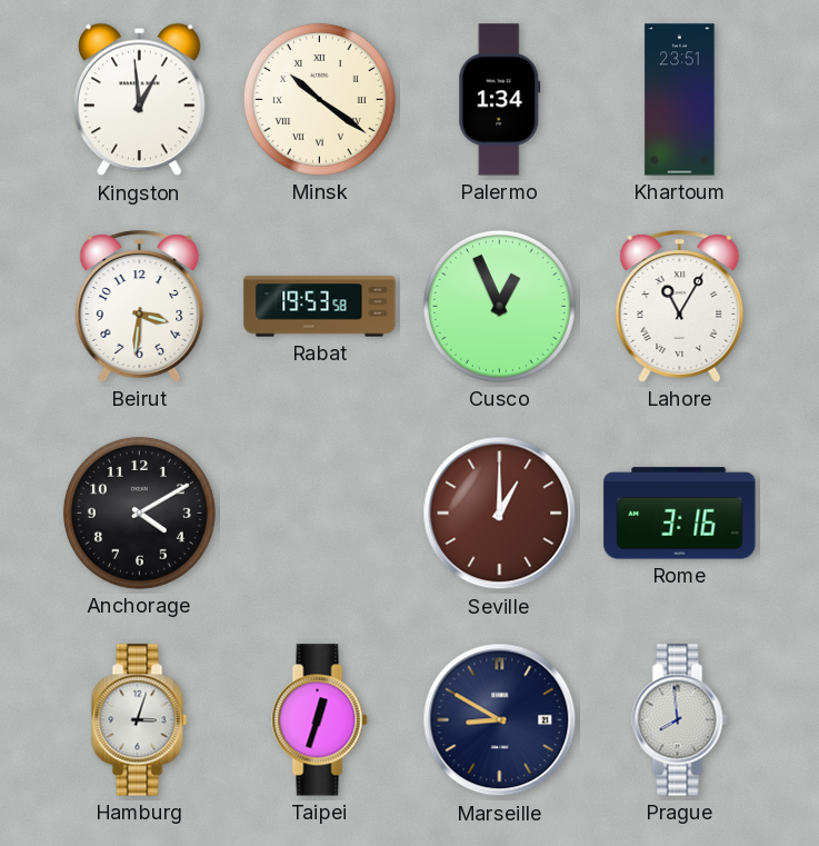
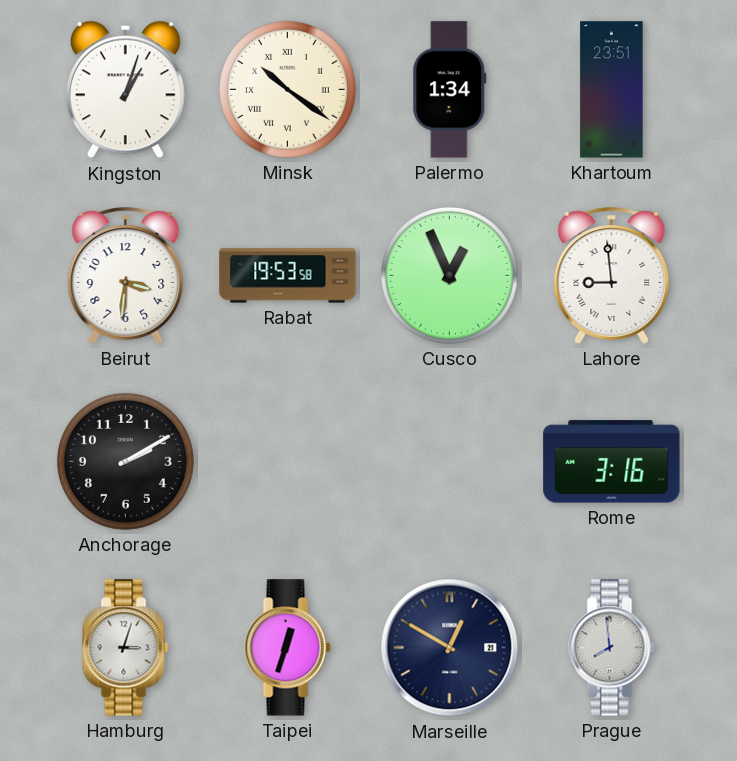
Kingston: 12:59 -> 1:03 (125, 90)
Lahore: 11:05 -> 8:59 (612, 276)
Anchorage: 4:10 -> 2:10 (125, 461)
Seville: 1:00 -> none (500, 514)
Marseille: 8:50 -> 12:50 (450, 648)
